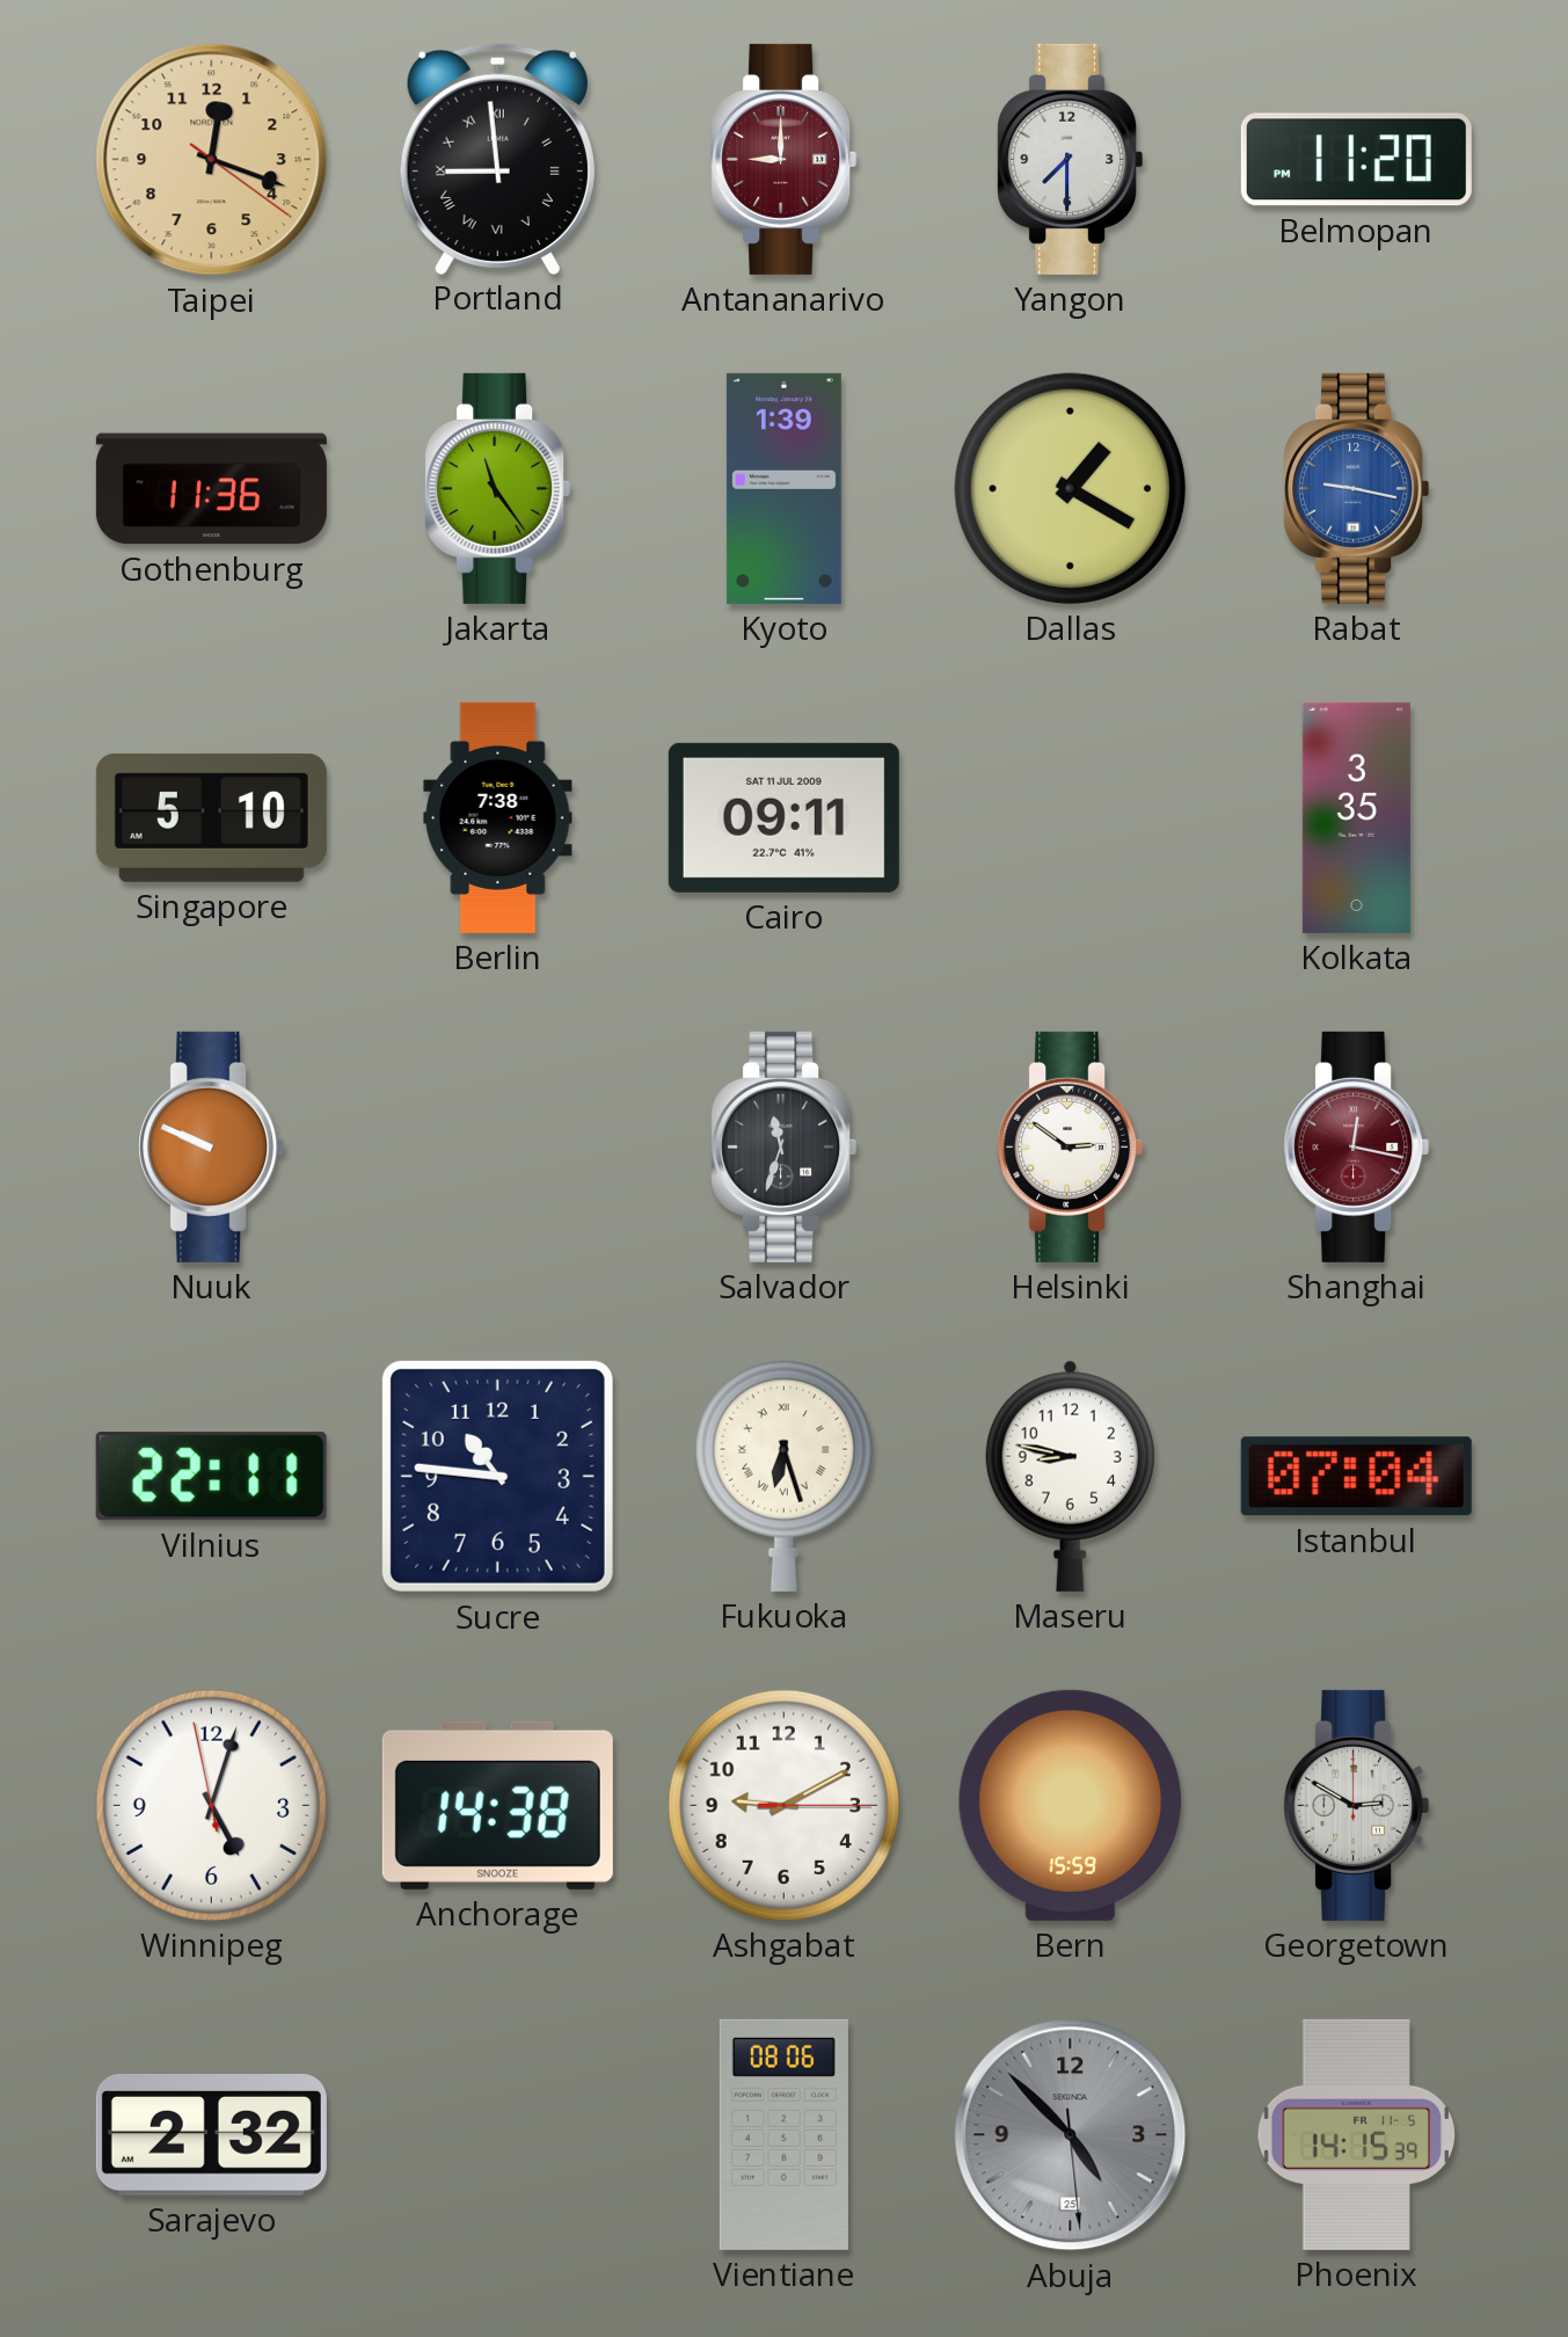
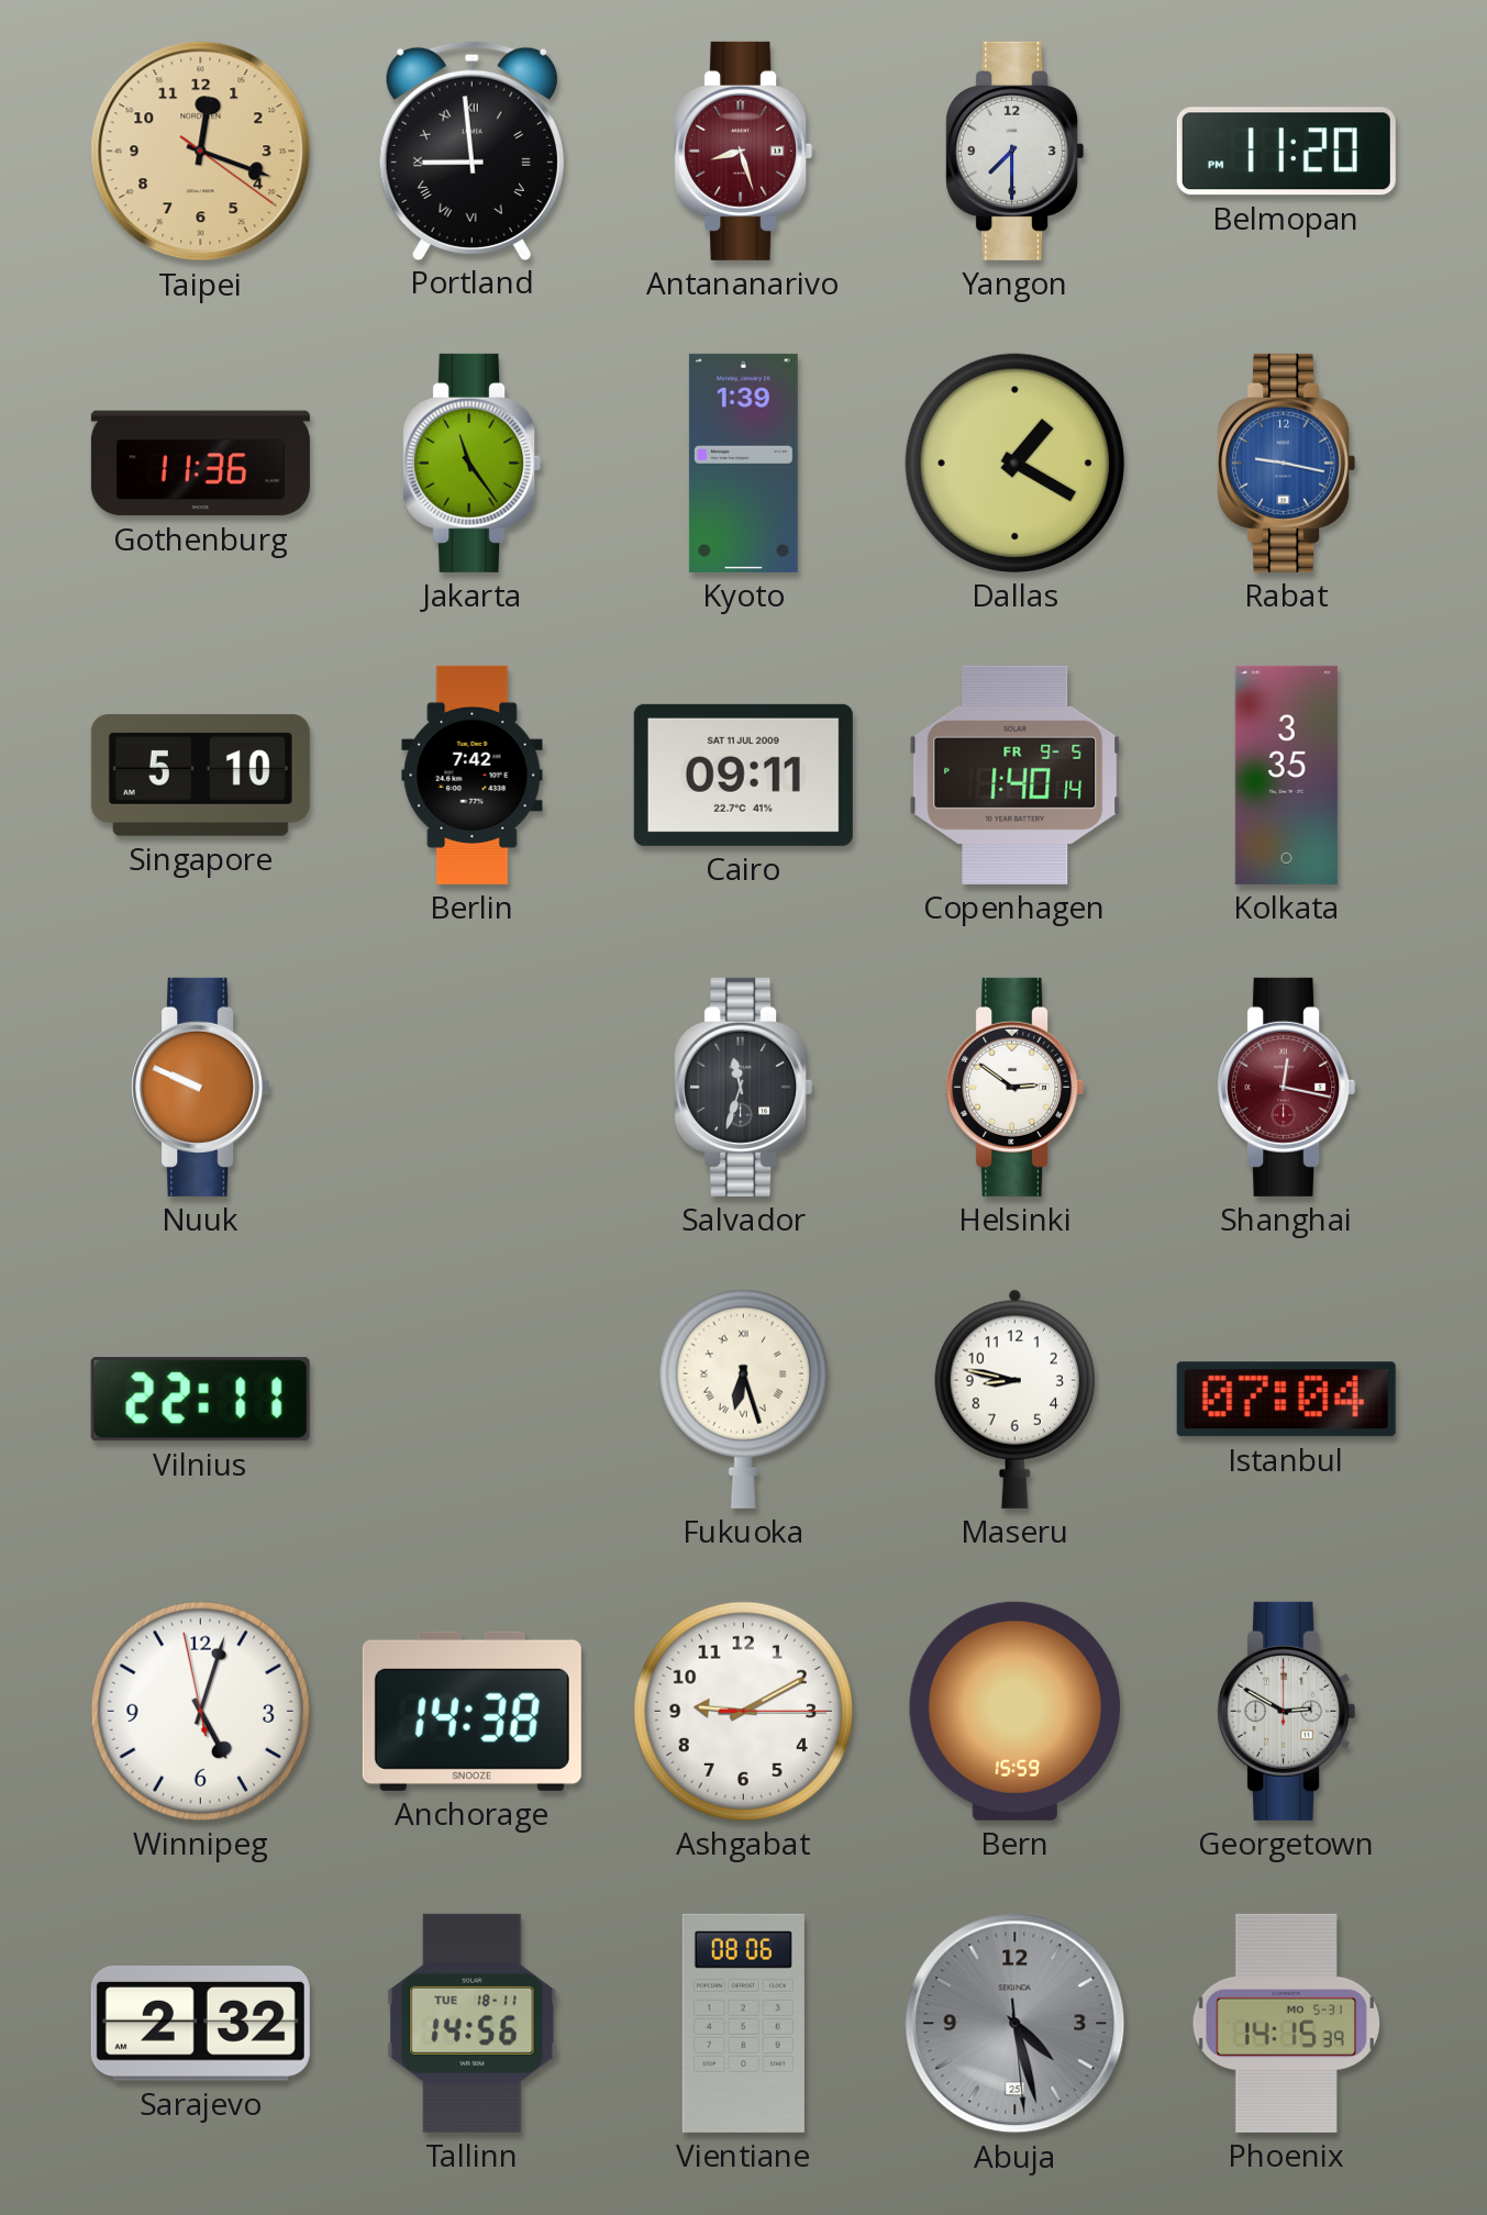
Antananarivo: 9:00 -> 8:27 (744, 151)
Berlin: 7:38 -> 7:42 (473, 775)
Copenhagen: none -> 1:40 (1016, 775)
Sucre: 10:46 -> none (497, 1476)
Tallinn: none -> 14:56 (473, 2023)
Abuja: 4:52 -> 4:27 (1016, 2024)
Phoenix date: FR 11-5 -> MO 5-31 (1287, 2023)
